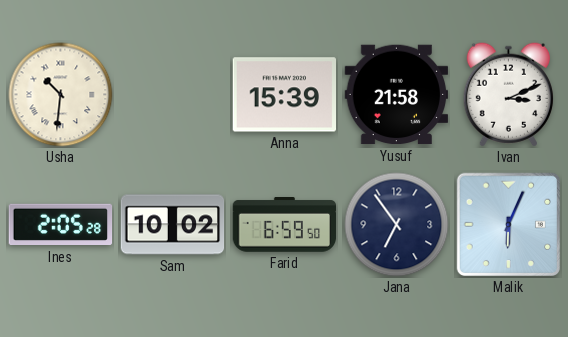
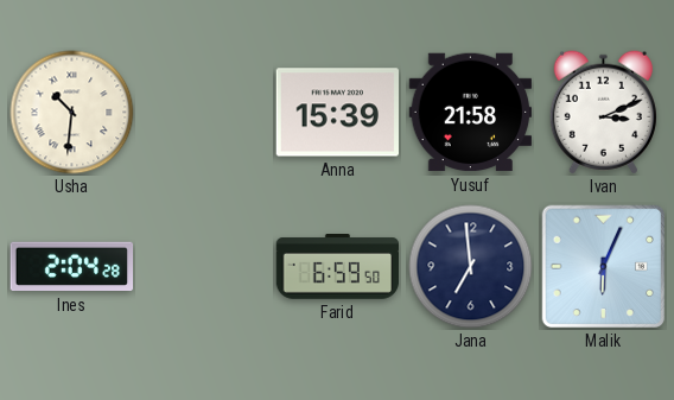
Ines: 2:05 -> 2:04 (72, 267)
Sam: 10:02 -> none (173, 225)
Jana: 6:54 -> 6:59 (471, 267)
